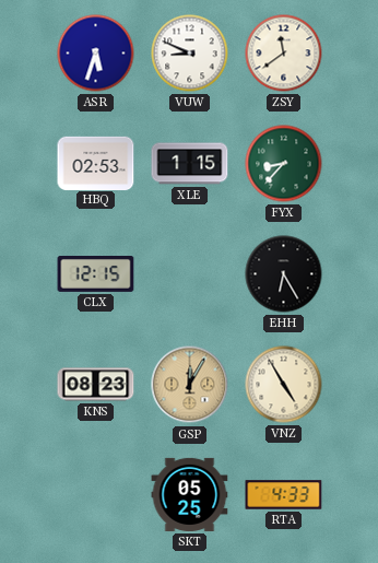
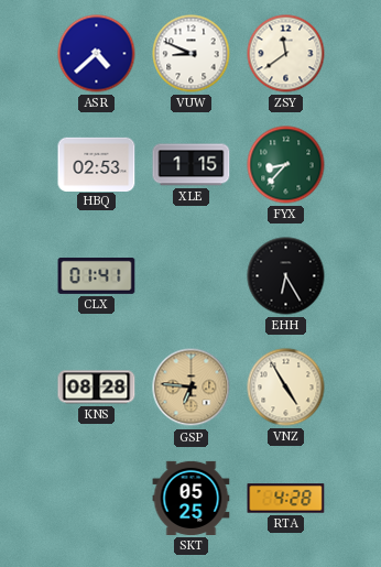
ASR: 5:33 -> 4:38 (97, 54)
CLX: 12:15 -> 01:41 (97, 276)
KNS: 08:23 -> 08:28 (97, 388)
GSP: 12:05 -> 6:46 (192, 388)
RTA: 4:33 -> 4:28 (286, 499)
